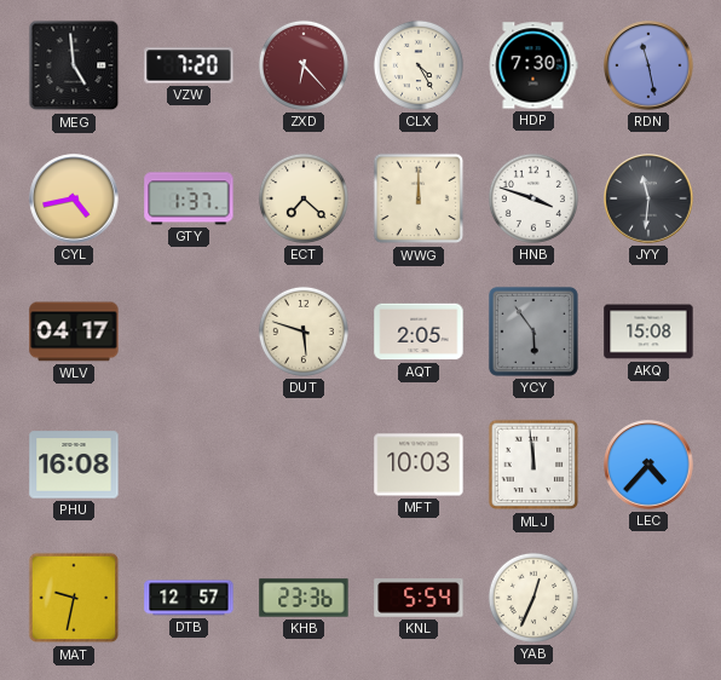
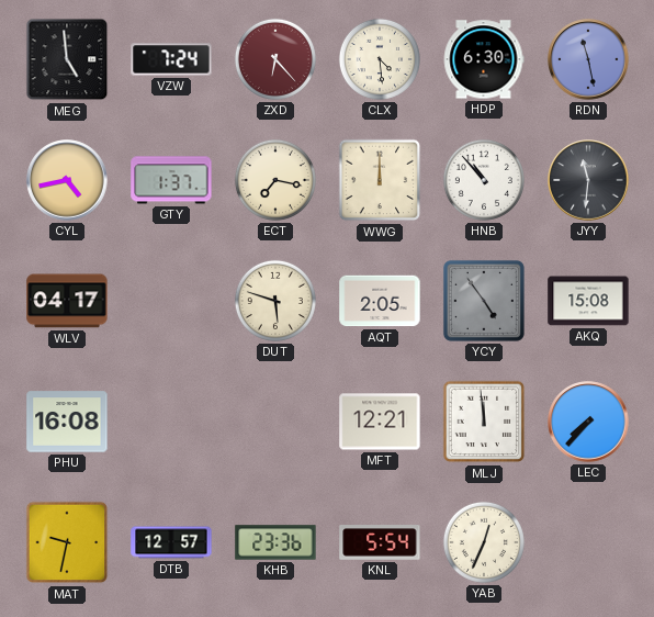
VZW: 7:20 -> 7:24 (171, 59)
CLX: 4:25 -> 4:29 (380, 59)
HDP: 7:30 -> 6:30 (484, 59)
ECT: 7:22 -> 7:17 (275, 180)
HNB: 3:48 -> 10:53 (484, 180)
YCY: 5:54 -> 4:54 (484, 301)
MFT: 10:03 -> 12:21 (380, 422)
LEC: 4:37 -> 7:37 (588, 422)
